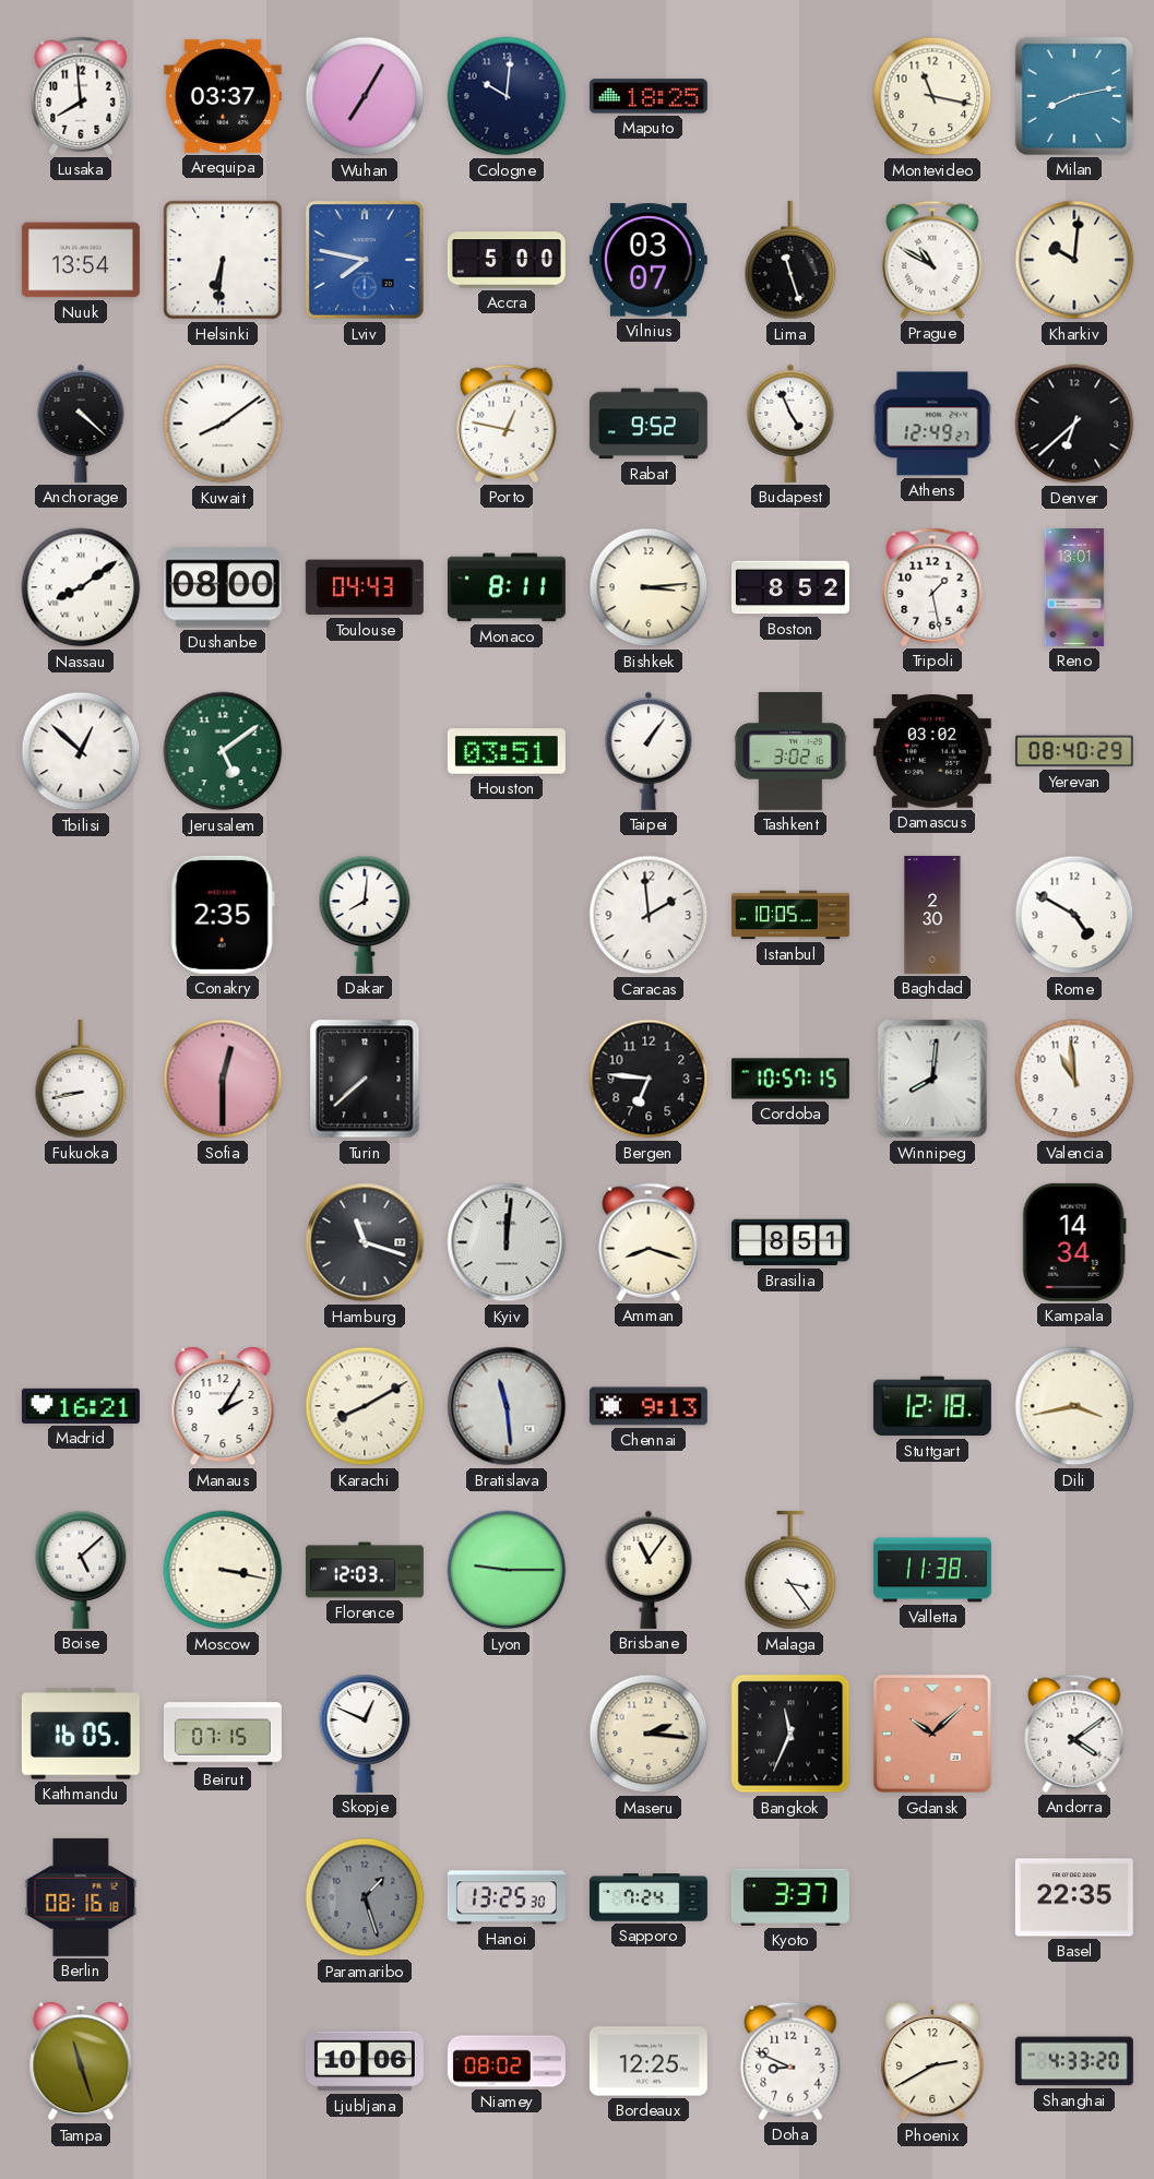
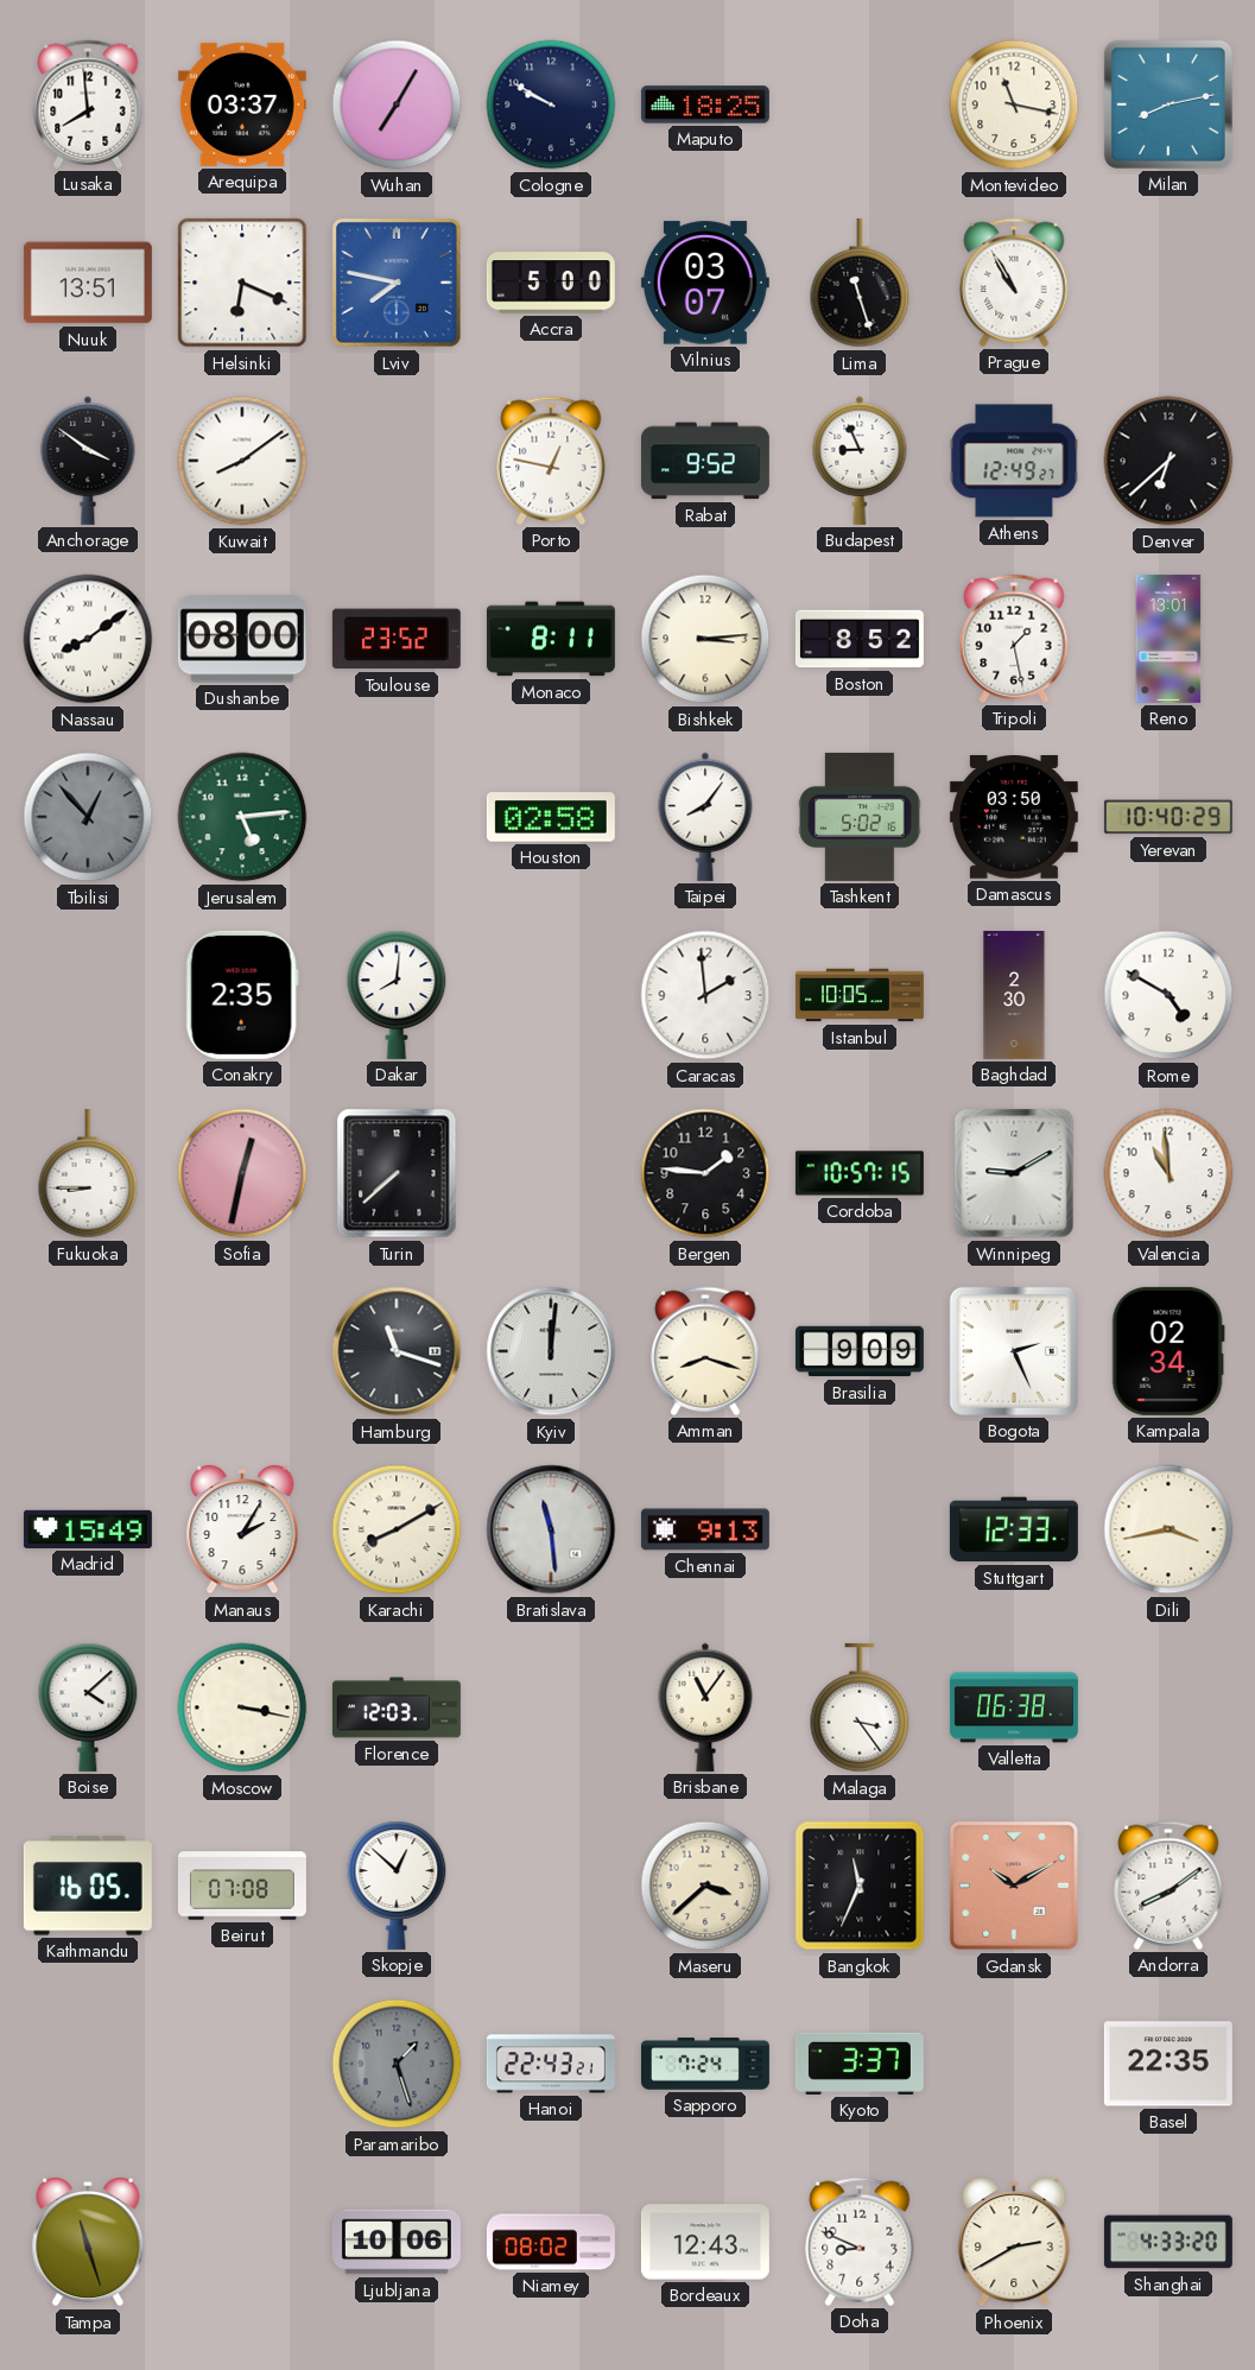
Cologne: 10:01 -> 9:50 (551, 104)
Nuuk: 13:54 -> 13:51 (88, 283)
Helsinki: 6:31 -> 6:19 (242, 283)
Prague: 10:50 -> 10:55 (1014, 283)
Kharkiv: 10:01 -> none (1074, 260)
Anchorage: 4:22 -> 3:51 (88, 461)
Budapest: 4:56 -> 8:56 (860, 461)
Toulouse: 04:43 -> 23:52 (397, 639)
Tbilisi: 12:52 -> 12:53 (88, 817)
Tbilisi dial: white -> grey (88, 817)
Jerusalem: 5:09 -> 5:14 (242, 817)
Houston: 03:51 -> 02:58 (551, 817)
Taipei: 1:06 -> 8:06 (705, 817)
Tashkent: 3:02 -> 5:02 (860, 817)
Damascus: 03:02 -> 03:50 (1014, 818)
Yerevan: 08:40 -> 10:40 (1168, 817)
Fukuoka: 8:43 -> 8:45 (88, 1173)
Sofia: 12:30 -> 12:32 (242, 1173)
Bergen: 6:46 -> 1:46 (705, 1173)
Winnipeg: 8:01 -> 9:10 (1014, 1173)
Brasilia: 8:51 -> 9:09 (860, 1351)
Bogota: none -> 2:26 (1014, 1351)
Kampala: 14:34 -> 02:34 (1168, 1351)
Madrid: 16:21 -> 15:49 (88, 1529)
Stuttgart: 12:18 -> 12:33 (1014, 1529)
Boise: 5:08 -> 4:08 (88, 1707)
Lyon: 9:15 -> none (507, 1570)
Valletta: 11:38 -> 06:38 (1014, 1707)
Beirut: 07:15 -> 07:08 (242, 1886)
Skopje: 12:49 -> 12:52 (397, 1886)
Maseru: 2:16 -> 3:38 (705, 1886)
Gdansk: 10:08 -> 10:10 (1014, 1886)
Andorra: 4:09 -> 8:09 (1168, 1886)
Berlin: 08:16 -> none (81, 1897)
Hanoi: 13:25 -> 22:43 (551, 2064)
Bordeaux: 12:25 -> 12:43 (705, 2242)
